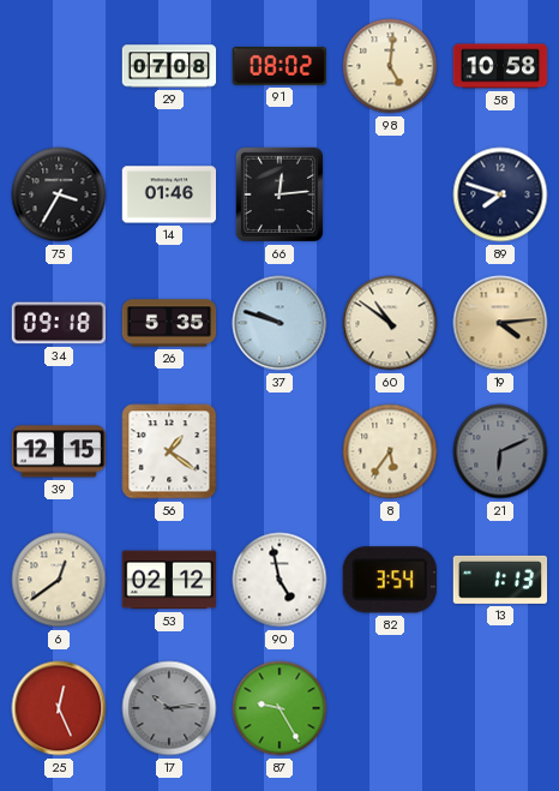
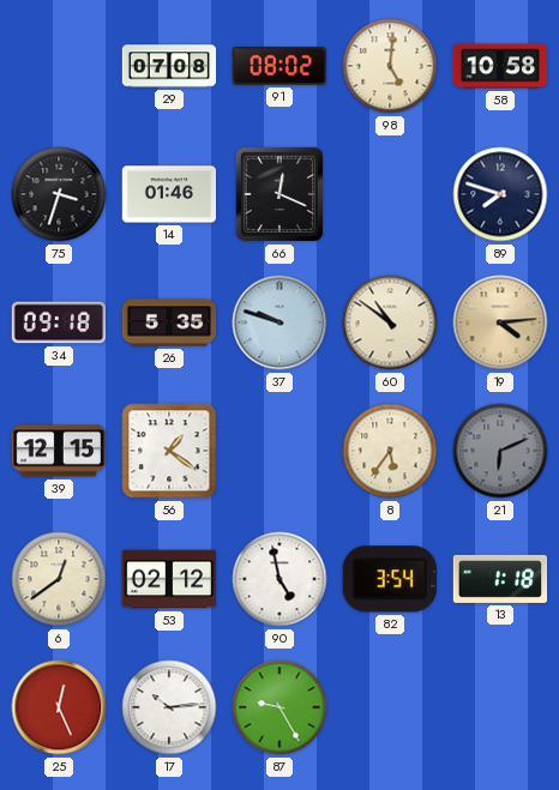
75: 3:35 -> 3:33 (59, 194)
66: 12:14 -> 12:19 (279, 194)
13: 1:13 -> 1:18 (500, 579)
17 dial: grey -> white (169, 707)
